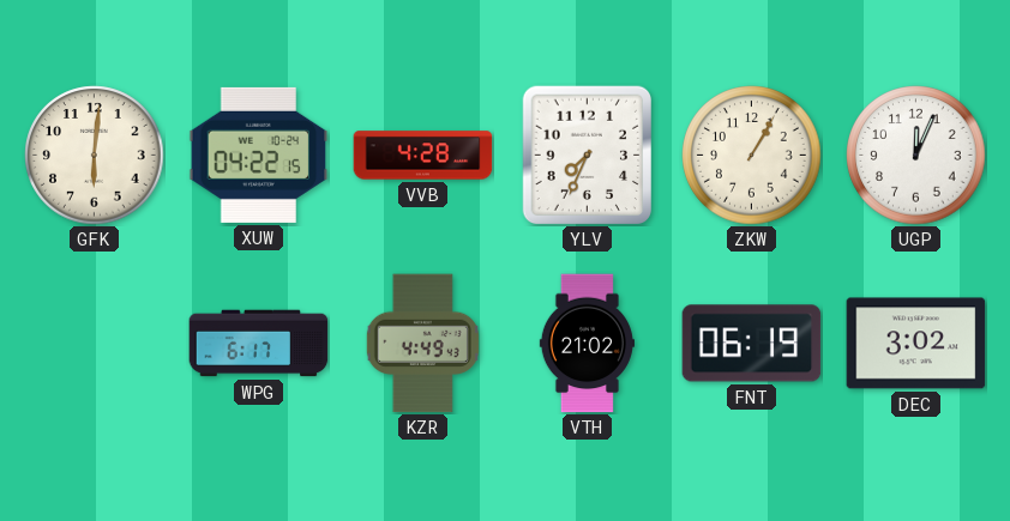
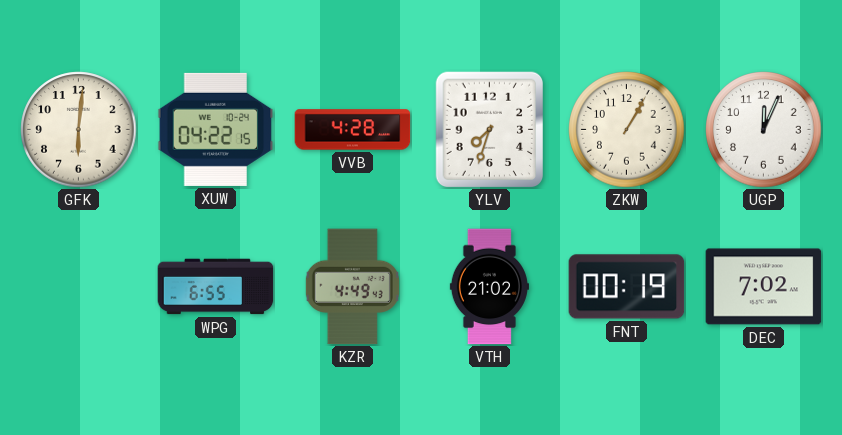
YLV: 7:34 -> 7:33 (490, 129)
WPG: 6:17 -> 6:55 (216, 287)
FNT: 06:19 -> 00:19 (627, 287)
DEC: 3:02 -> 7:02 (764, 287)
